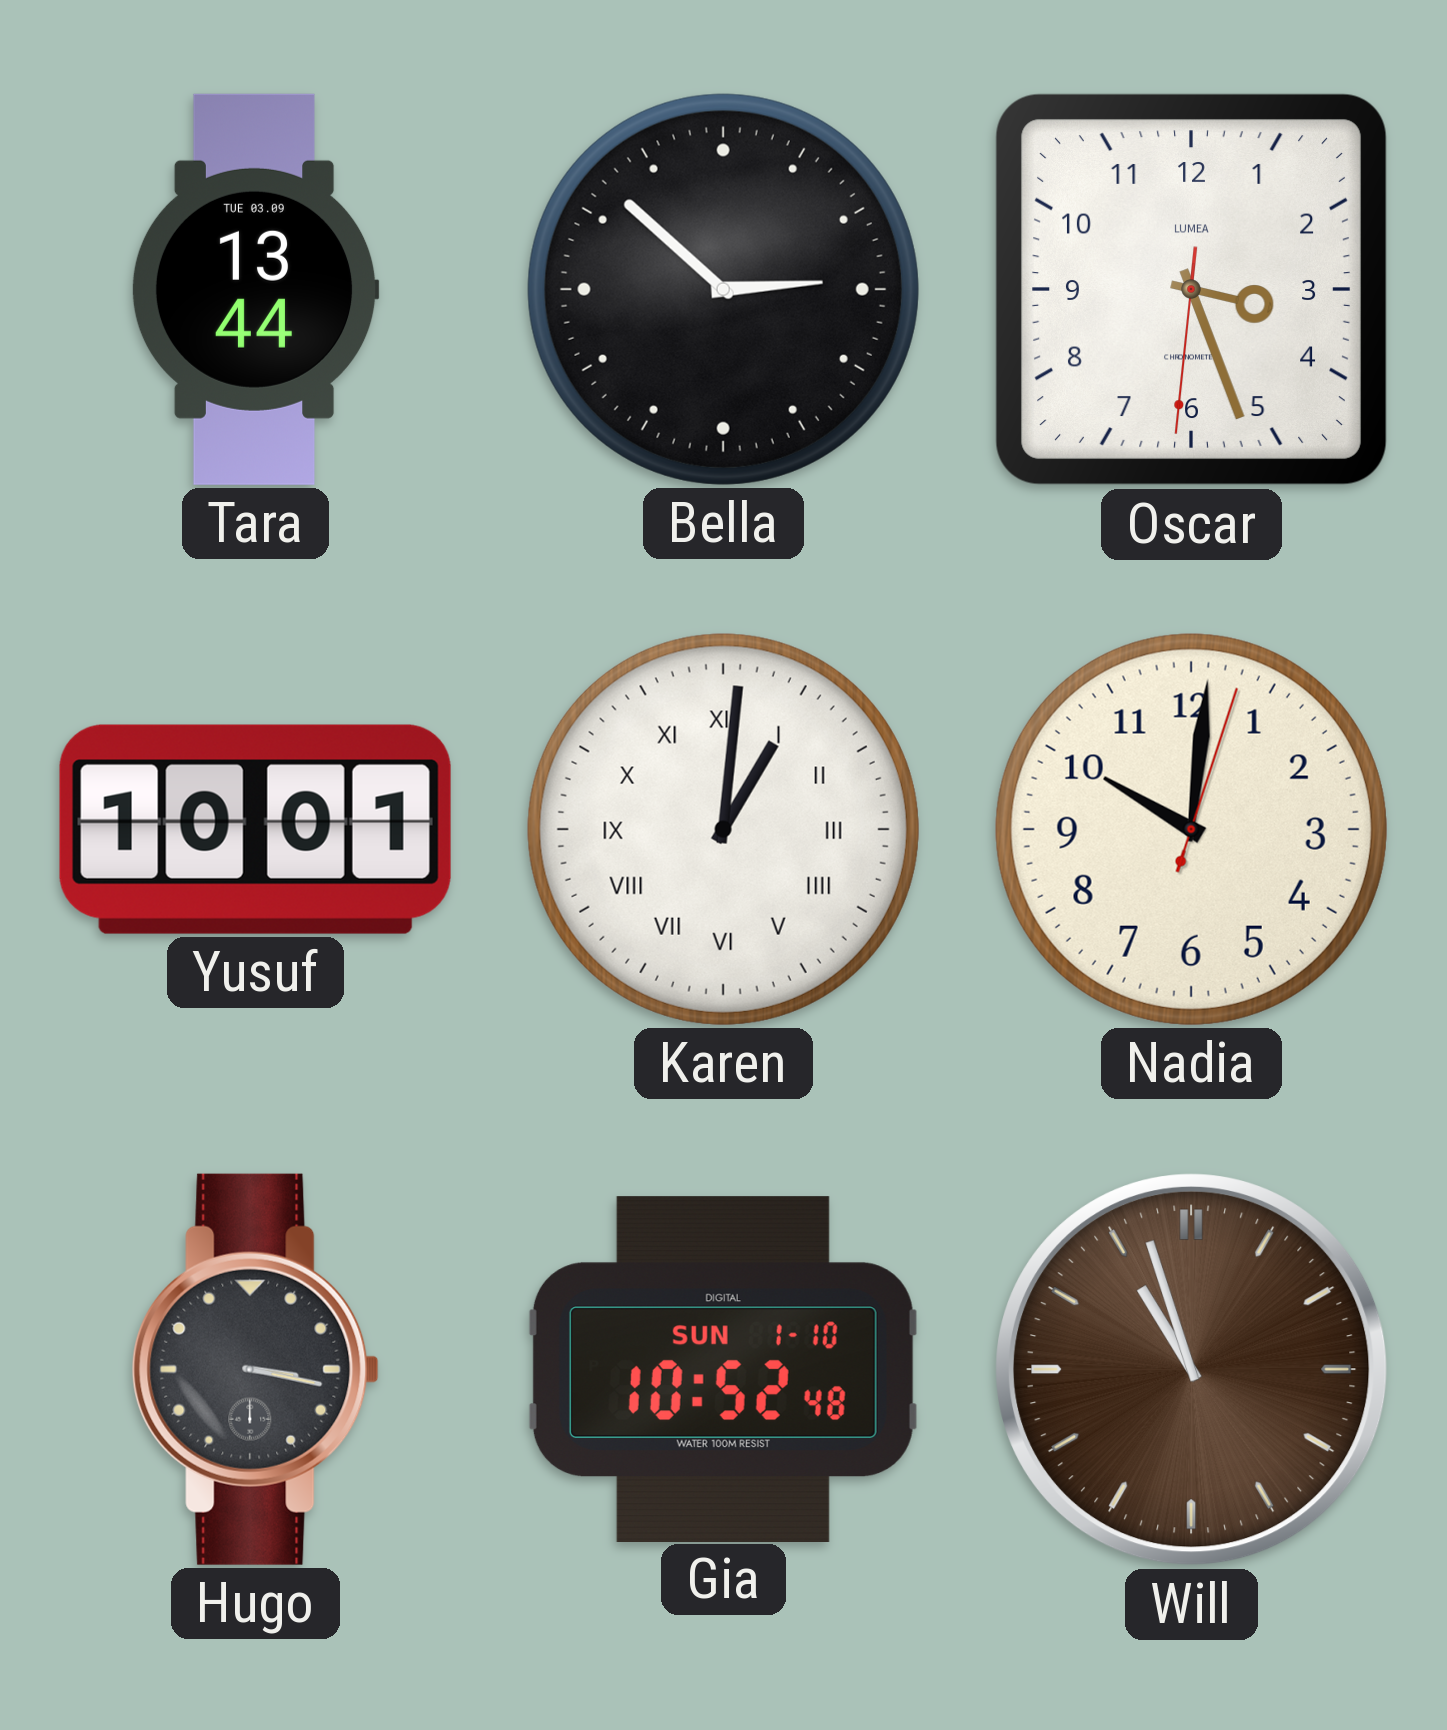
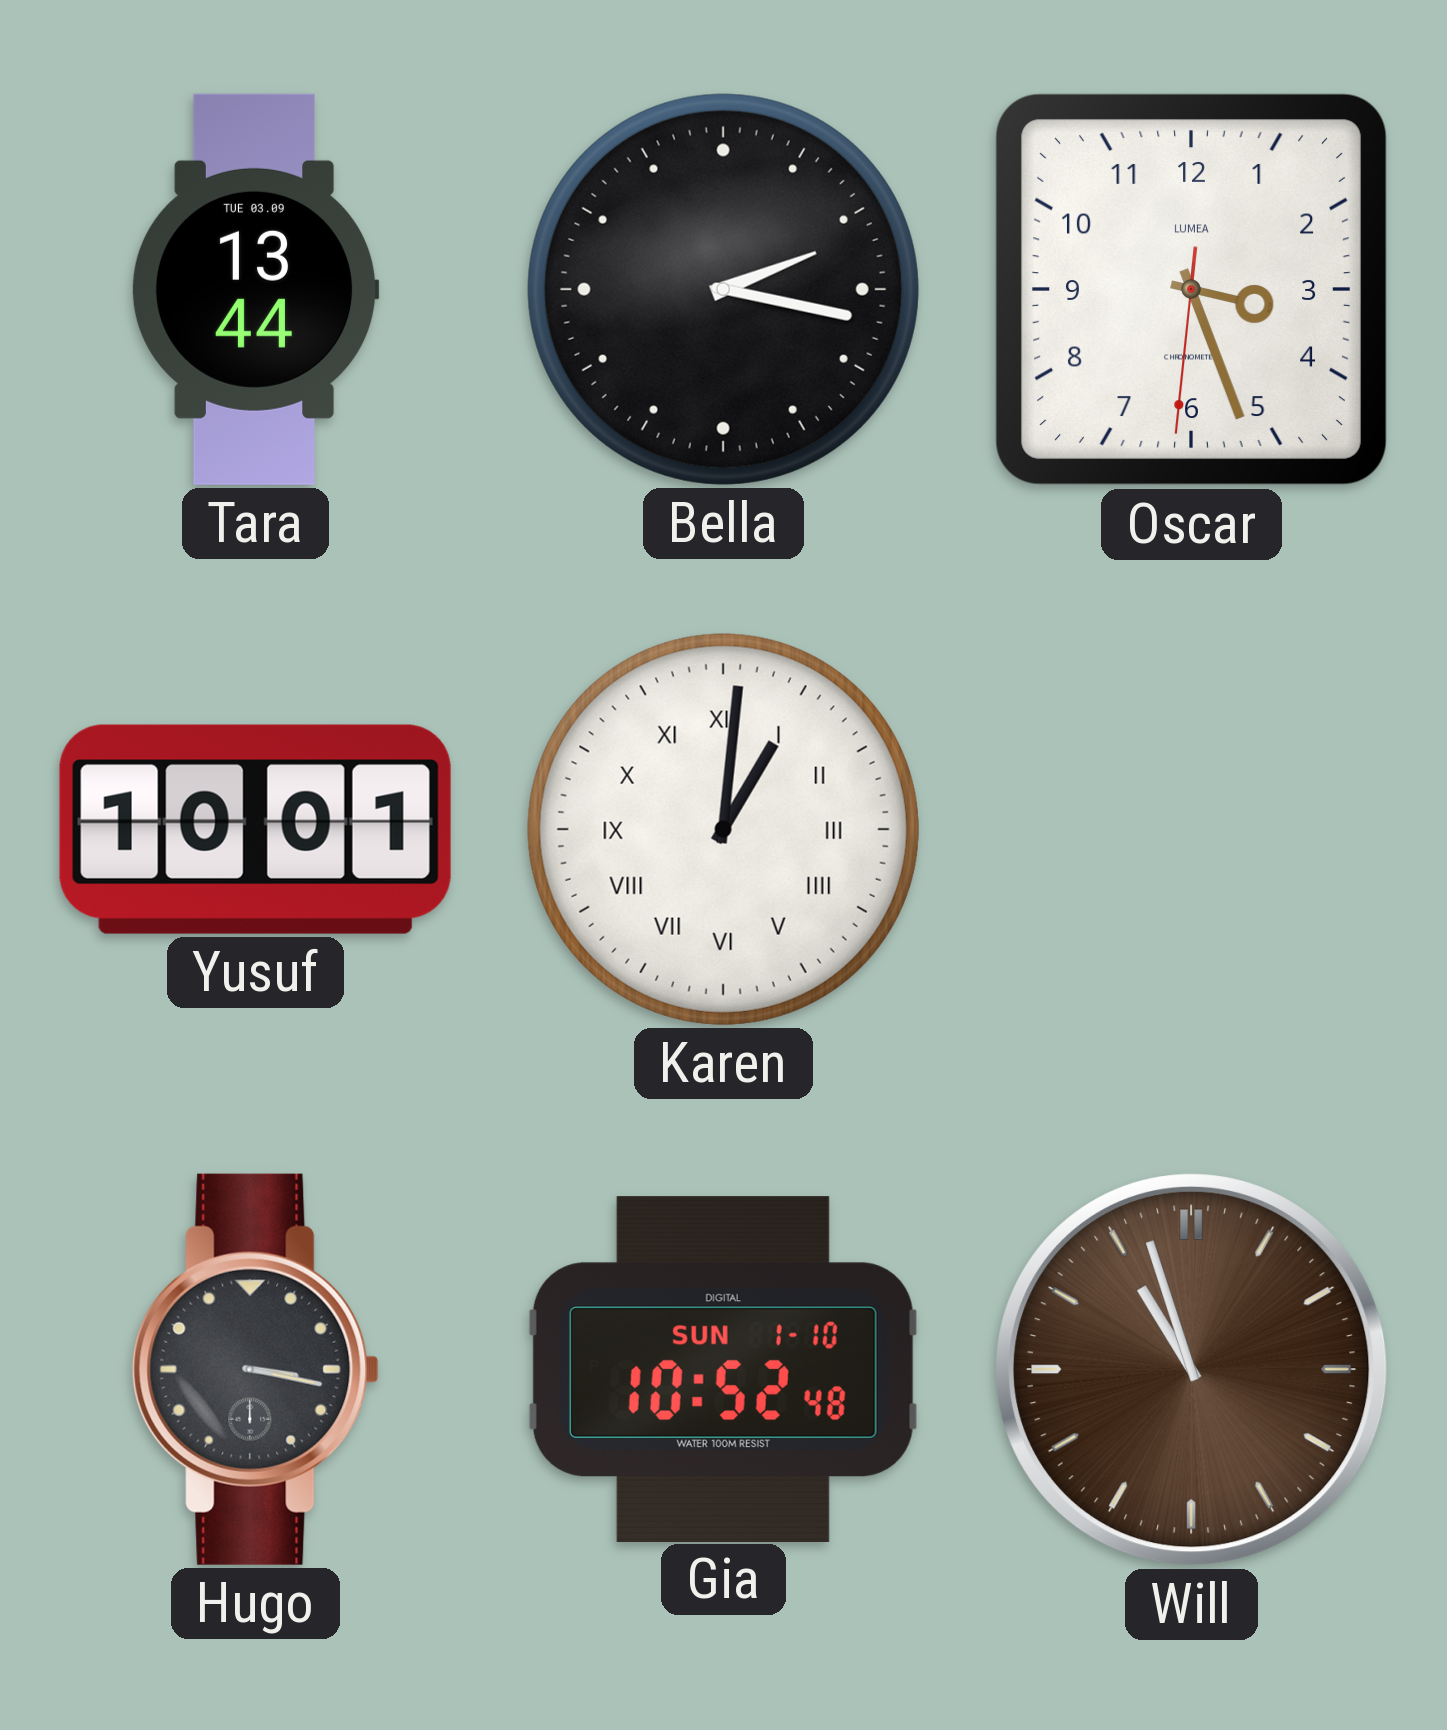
Bella: 2:52 -> 2:17 (723, 289)
Nadia: 10:01 -> none (1191, 829)
